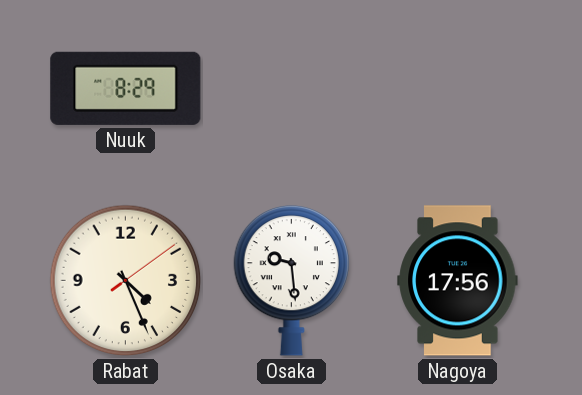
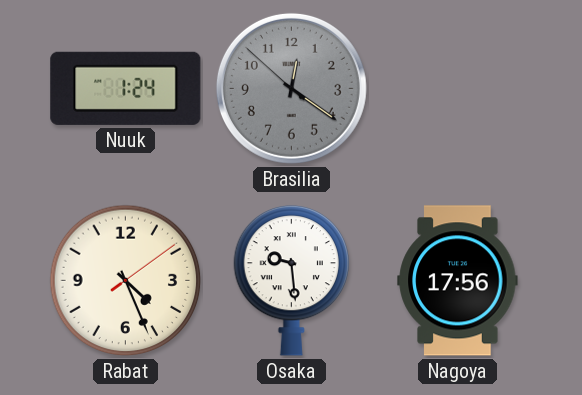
Nuuk: 8:29 -> 1:24 (126, 88)
Brasilia: none -> 12:20 (291, 88)
